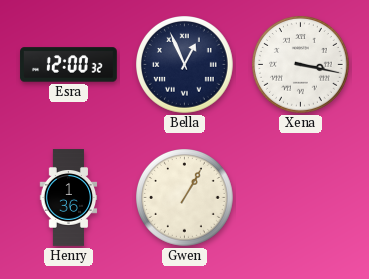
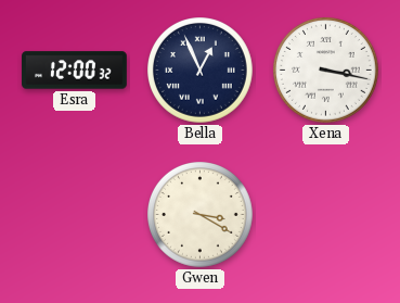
Henry: 1:36 -> none (69, 198)
Gwen: 1:05 -> 3:20 (201, 215)
